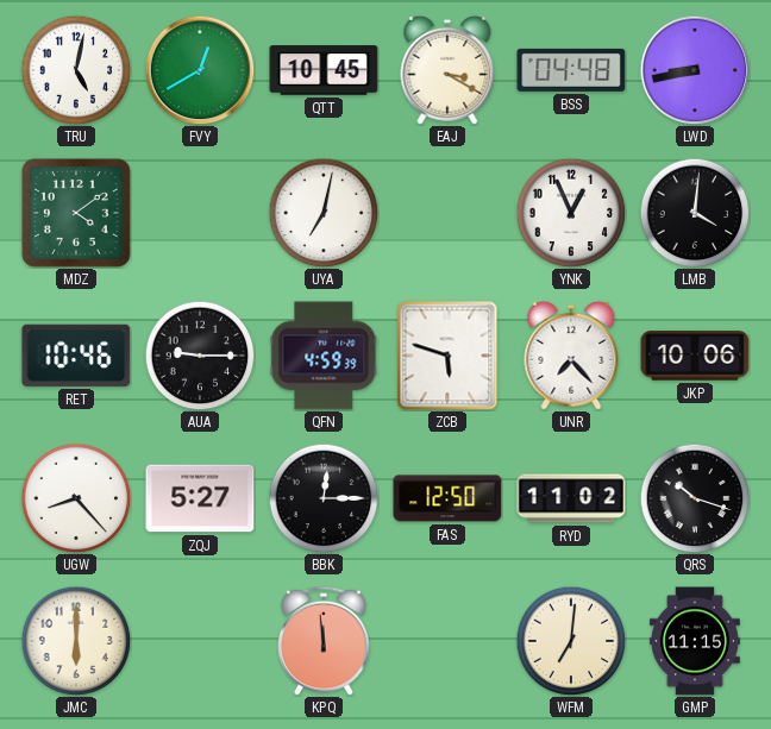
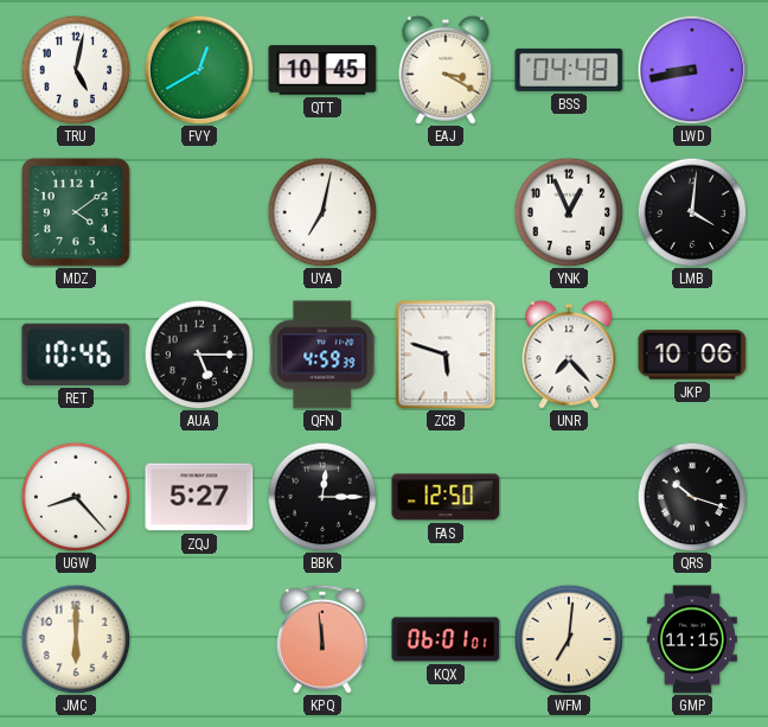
AUA: 9:15 -> 5:15 (199, 355)
RYD: 11:02 -> none (571, 498)
KQX: none -> 06:01 (446, 639)
